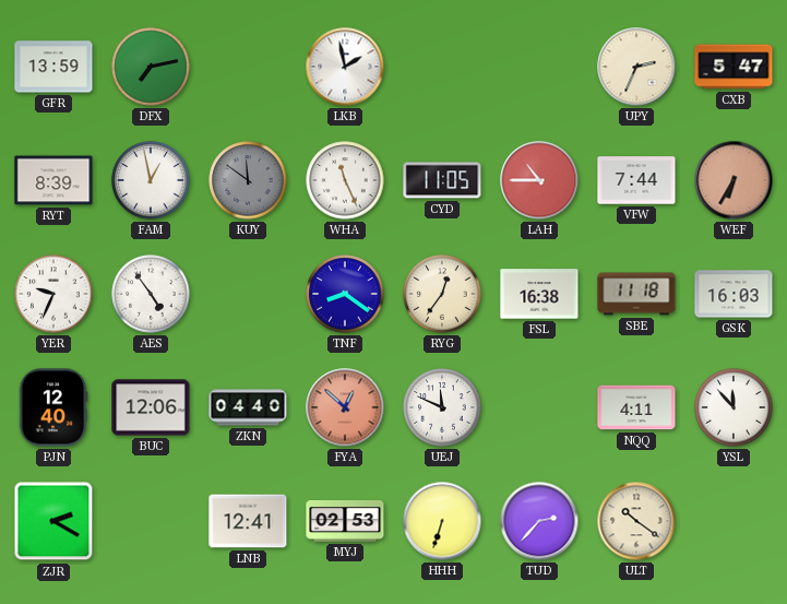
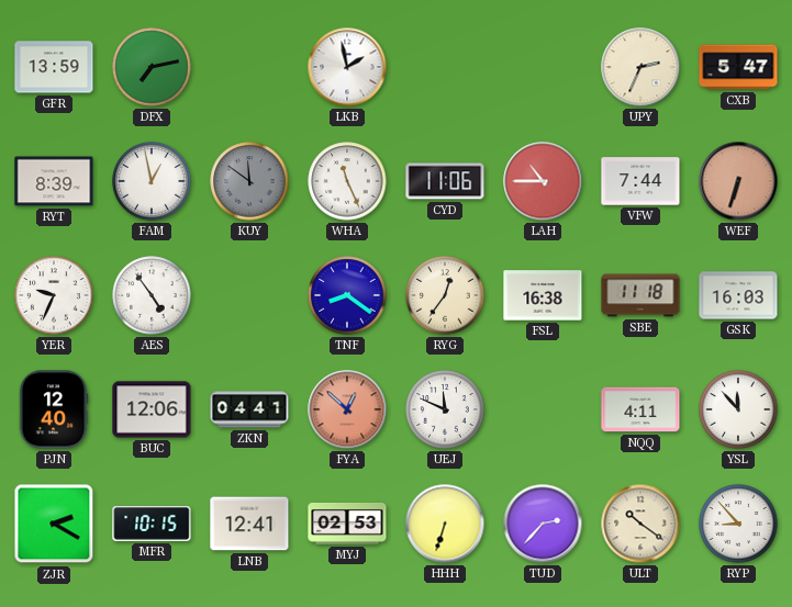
CYD: 11:05 -> 11:06 (445, 181)
WEF: 6:35 -> 6:33 (738, 181)
ZKN: 04:40 -> 04:41 (249, 409)
MFR: none -> 10:15 (152, 524)
RYP: none -> 8:53 (738, 524)
